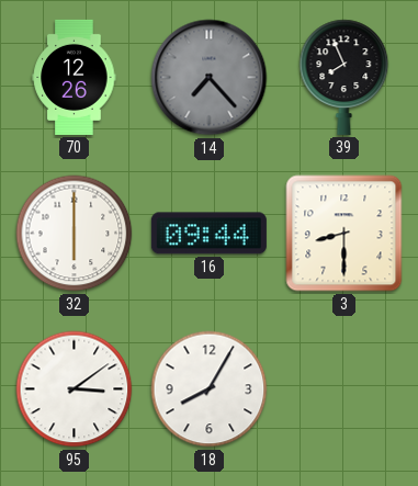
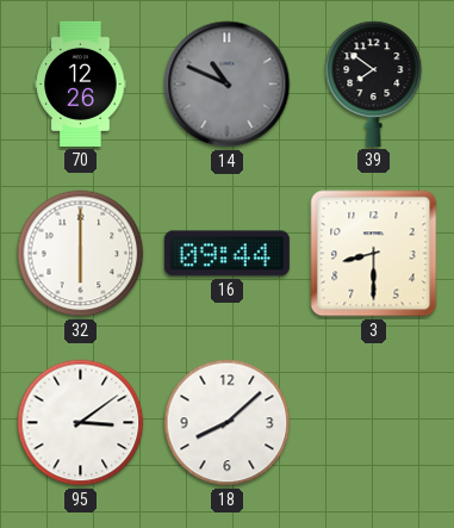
14: 7:23 -> 10:49 (228, 85)
39: 7:56 -> 7:51 (374, 83)
18: 8:05 -> 8:08 (228, 423)
